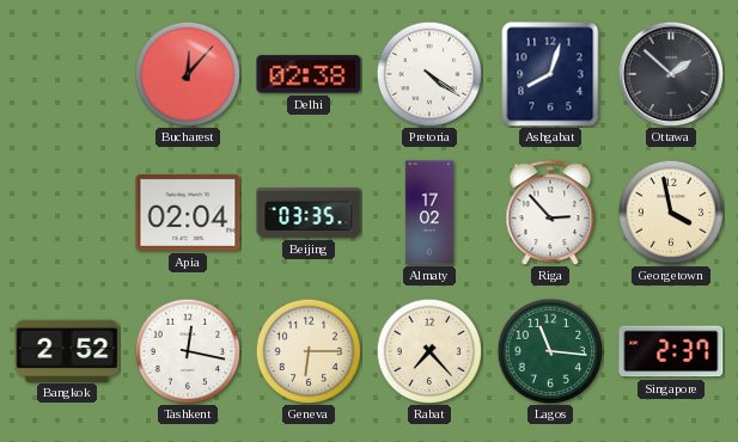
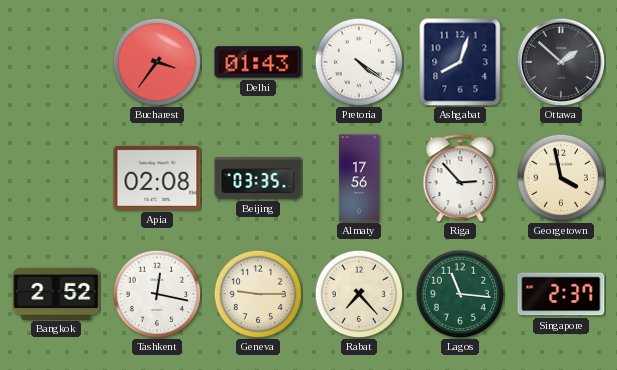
Bucharest: 12:07 -> 3:36 (157, 62)
Delhi: 02:38 -> 01:43 (258, 62)
Apia: 02:04 -> 02:08 (157, 178)
Almaty: 17:02 -> 17:56 (359, 178)
Geneva: 6:15 -> 9:15 (258, 294)
